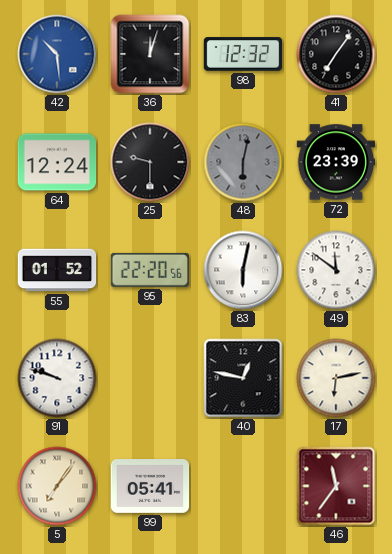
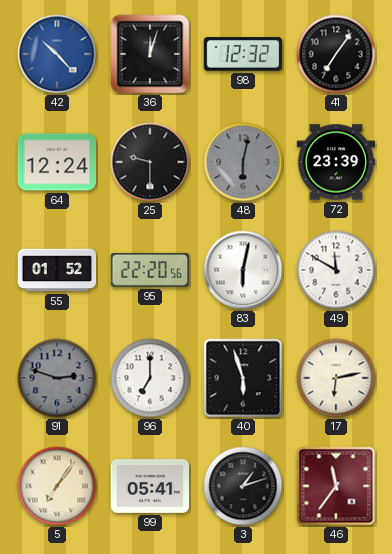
42: 10:29 -> 10:23 (57, 54)
49: 11:51 -> 11:50 (336, 270)
91: 9:48 -> 2:48 (57, 378)
91 dial: white -> grey (57, 378)
96: none -> 7:00 (150, 378)
40: 12:47 -> 5:57 (243, 378)
3: none -> 1:12 (243, 486)
